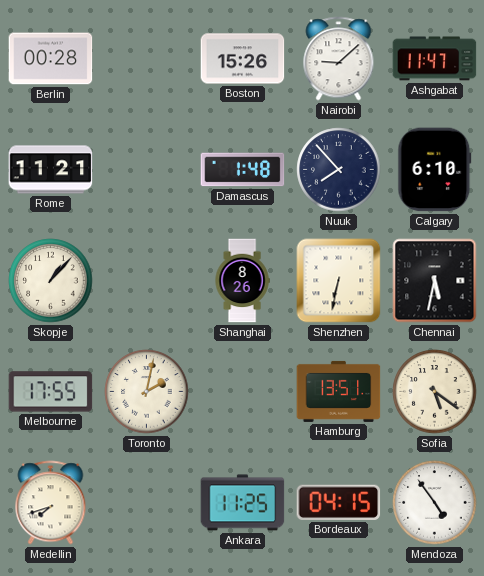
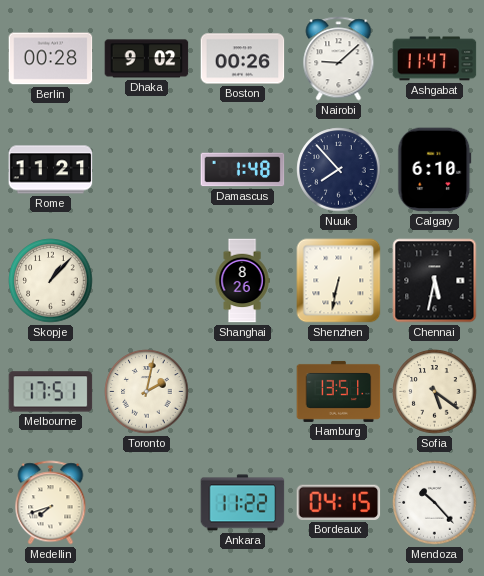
Dhaka: none -> 9:02 (147, 59)
Boston: 15:26 -> 00:26 (243, 59)
Melbourne: 17:55 -> 17:51 (51, 392)
Ankara: 11:25 -> 11:22 (243, 503)
Mendoza: 4:54 -> 10:23 (435, 503)
